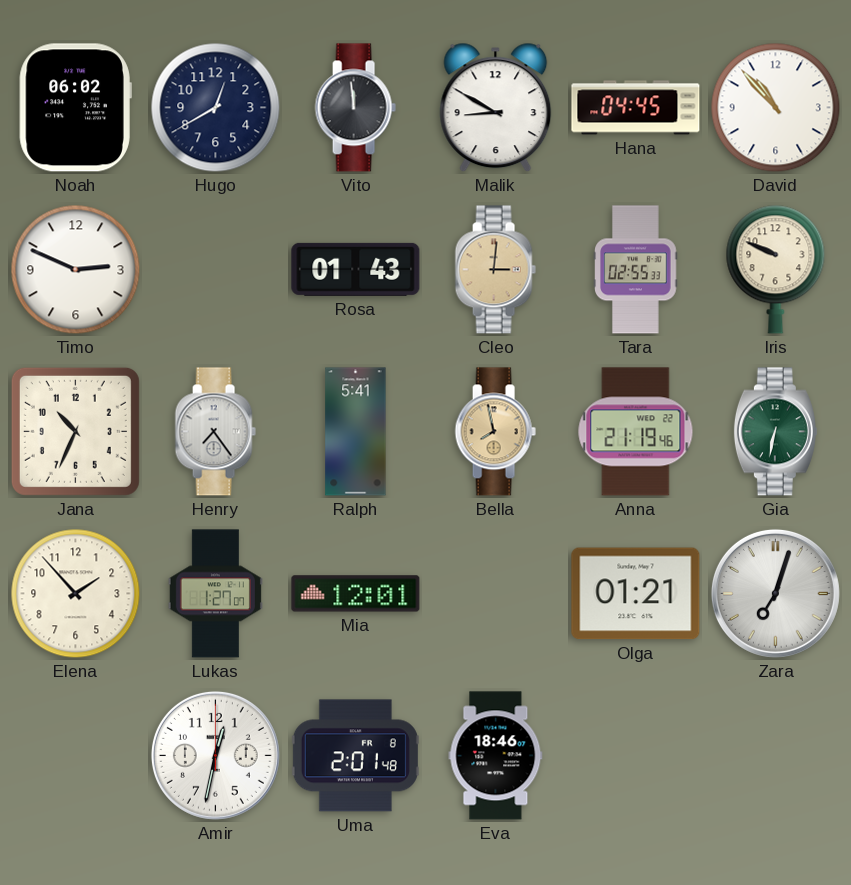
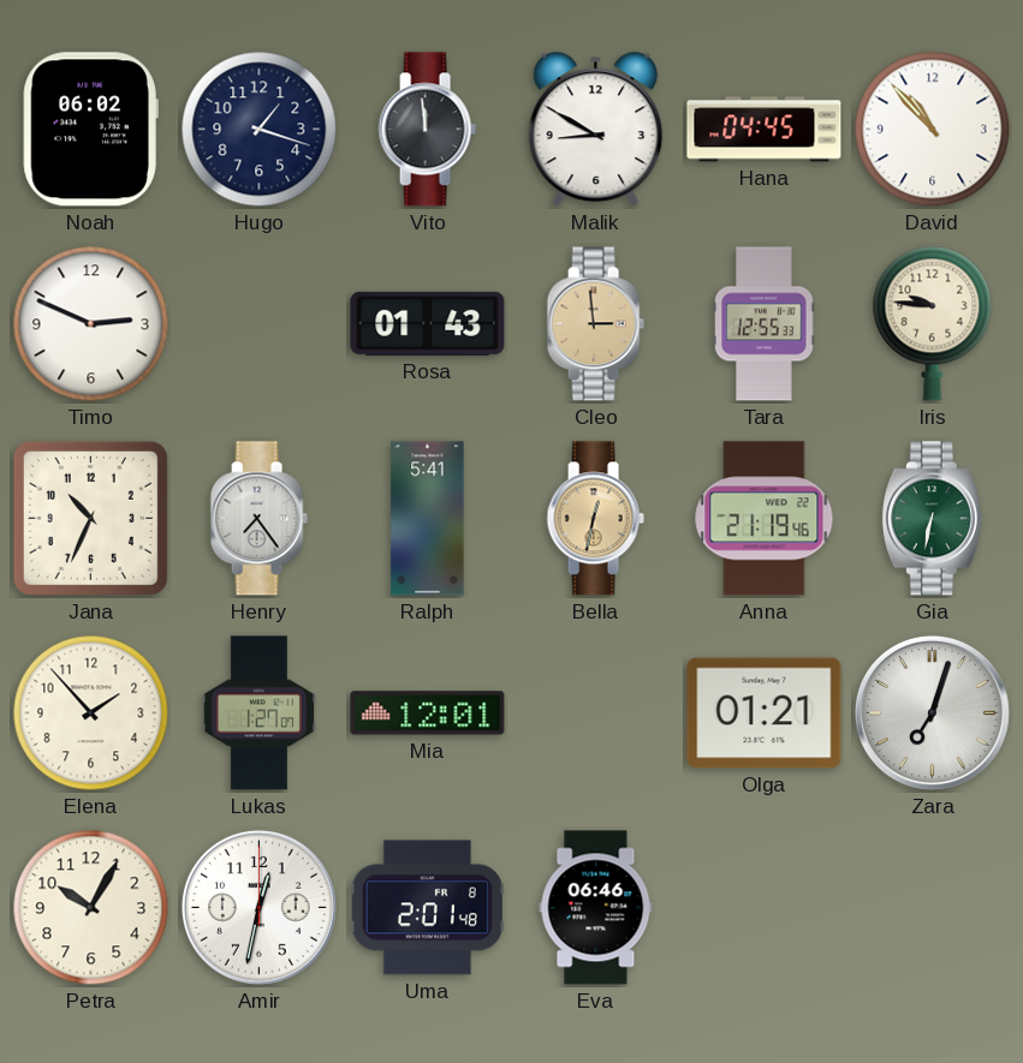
Hugo: 12:40 -> 1:18 (260, 130)
Cleo: 3:01 -> 2:59 (595, 324)
Tara: 02:55 -> 12:55 (765, 324)
Iris: 9:49 -> 9:46 (933, 323)
Bella: 7:58 -> 12:32 (595, 519)
Petra: none -> 10:05 (91, 908)
Eva: 18:46 -> 06:46 (596, 908)
